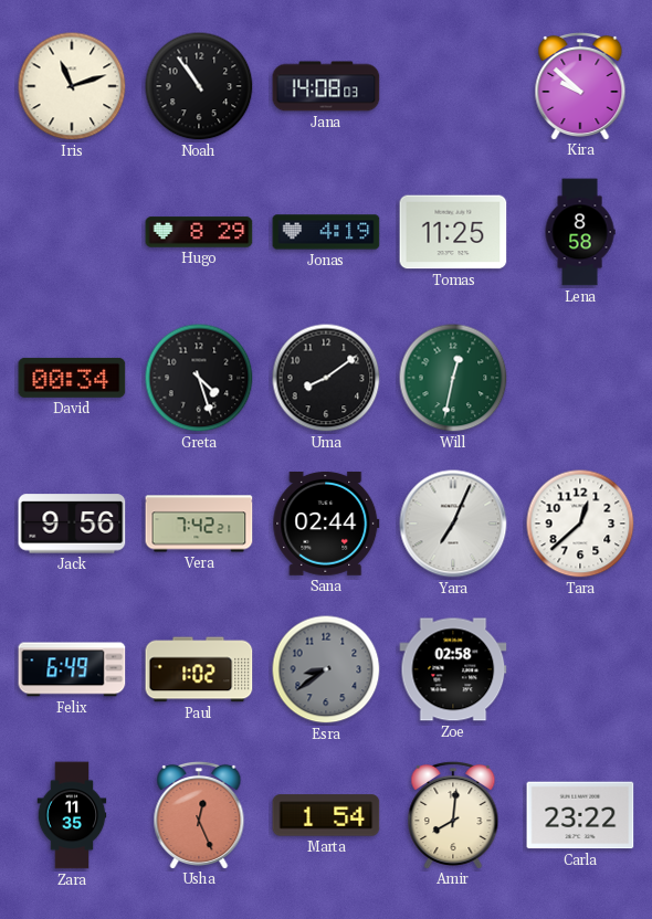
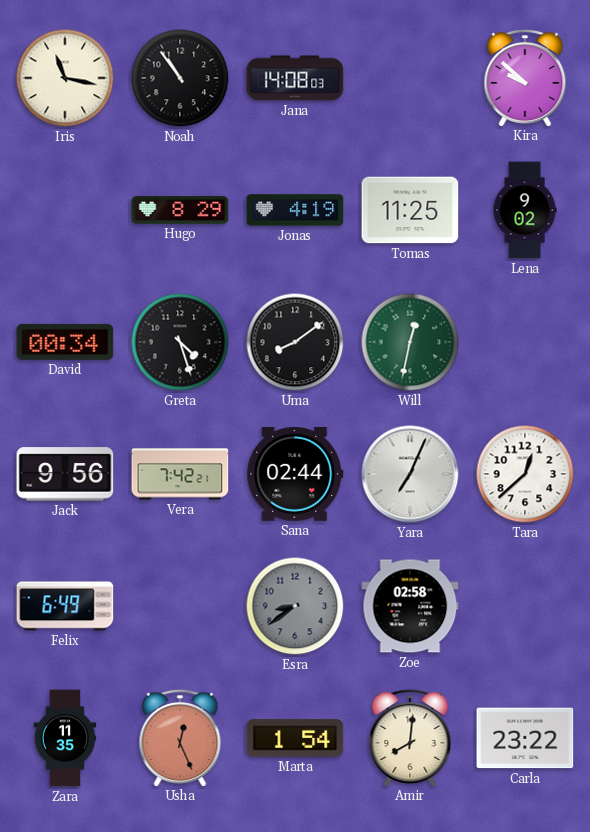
Iris: 11:12 -> 11:17 (65, 78)
Lena: 8:58 -> 9:02 (525, 210)
Paul: 1:02 -> none (199, 669)
